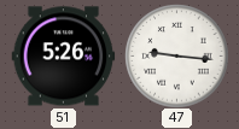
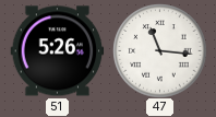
47: 9:16 -> 11:16 (159, 50)
